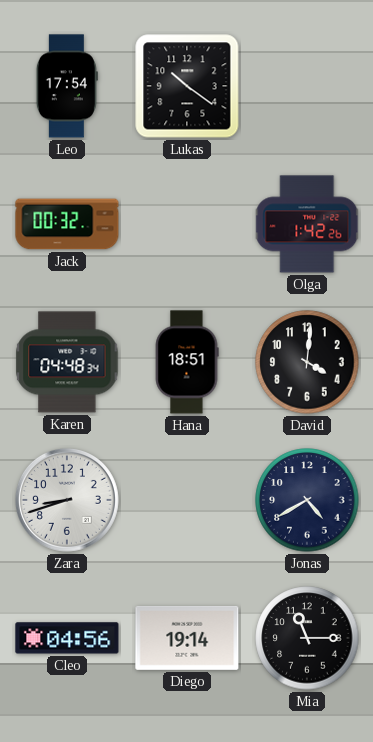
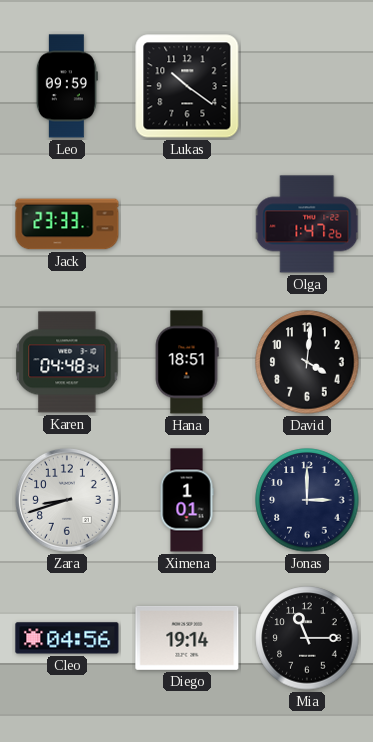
Leo: 17:54 -> 09:59 (67, 86)
Jack: 00:32 -> 23:33 (67, 224)
Olga: 1:42 -> 1:47 (308, 224)
Ximena: none -> 1:01 (187, 500)
Jonas: 4:40 -> 3:00 (307, 500)
